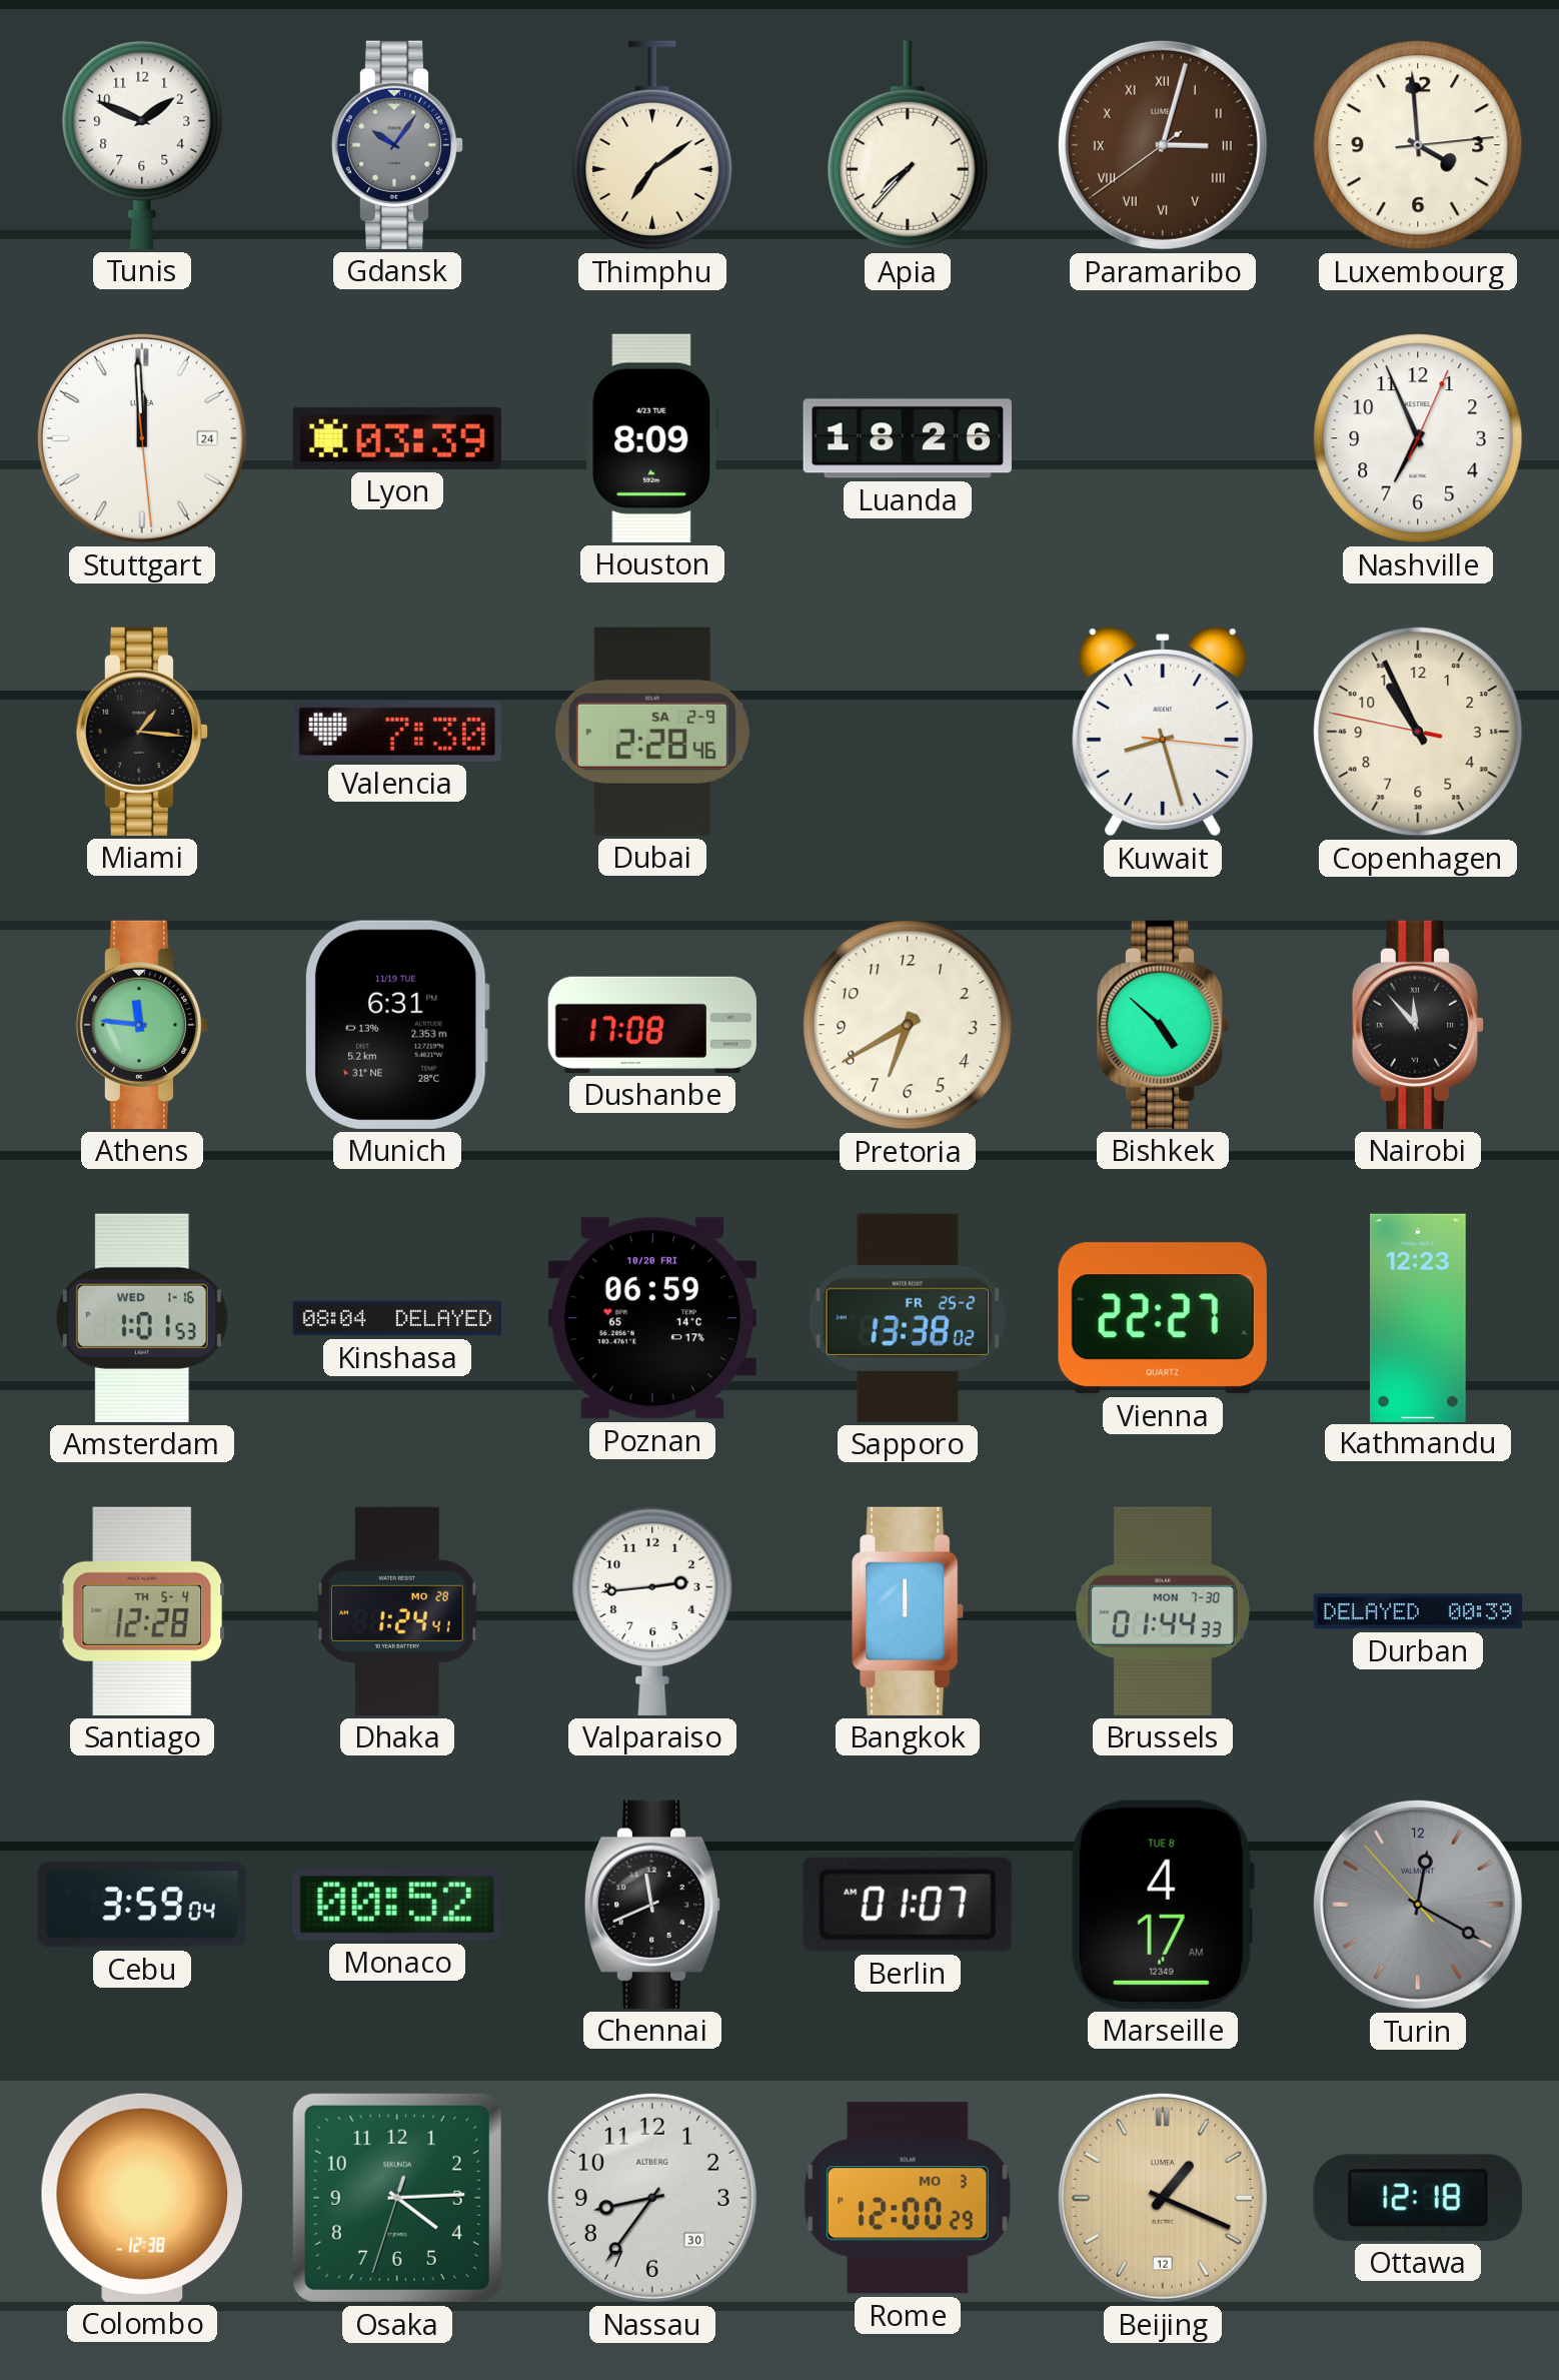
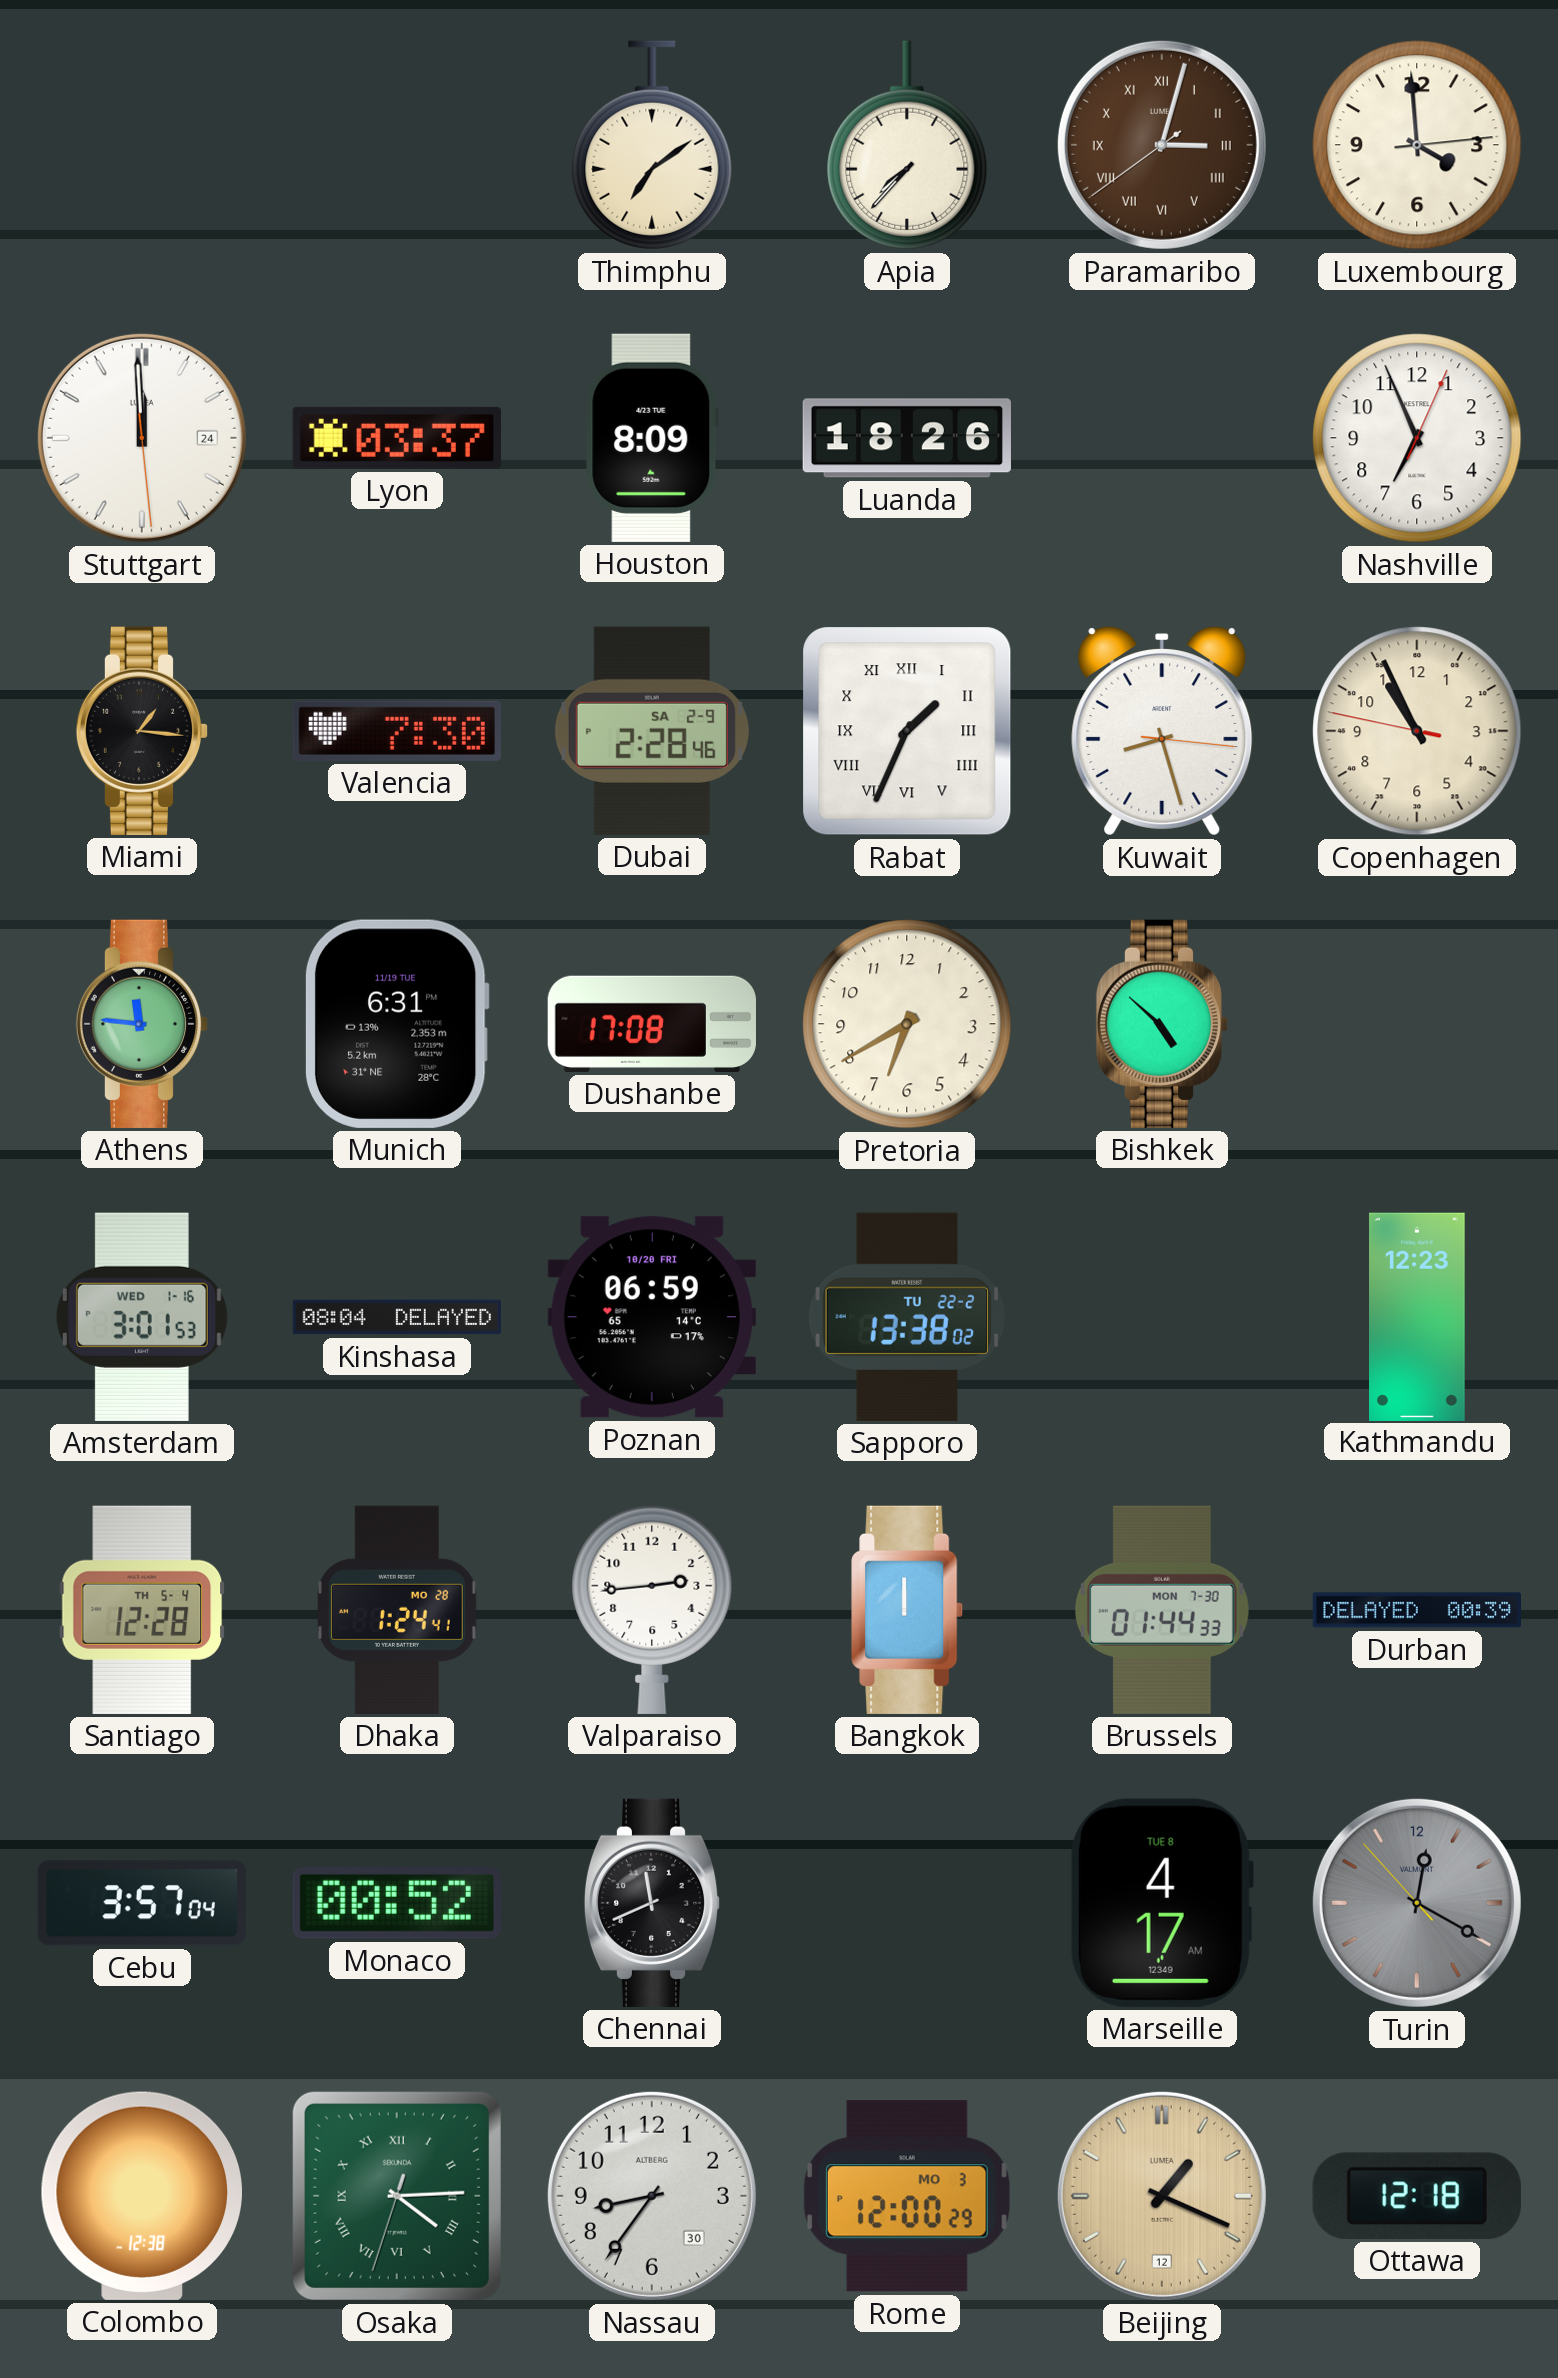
Tunis: 1:49 -> none (142, 144)
Gdansk: 10:06 -> none (397, 145)
Lyon: 03:39 -> 03:37 (397, 438)
Rabat: none -> 1:34 (907, 731)
Nairobi: 11:53 -> none (1418, 1025)
Amsterdam: 1:01 -> 3:01 (142, 1317)
Sapporo date: FR 25-2 -> TU 22-2 (906, 1317)
Vienna: 22:27 -> none (1163, 1318)
Cebu: 3:59 -> 3:57 (142, 1903)
Berlin: 01:07 -> none (908, 1905)
Osaka numerals: Arabic -> Roman (397, 2196)
